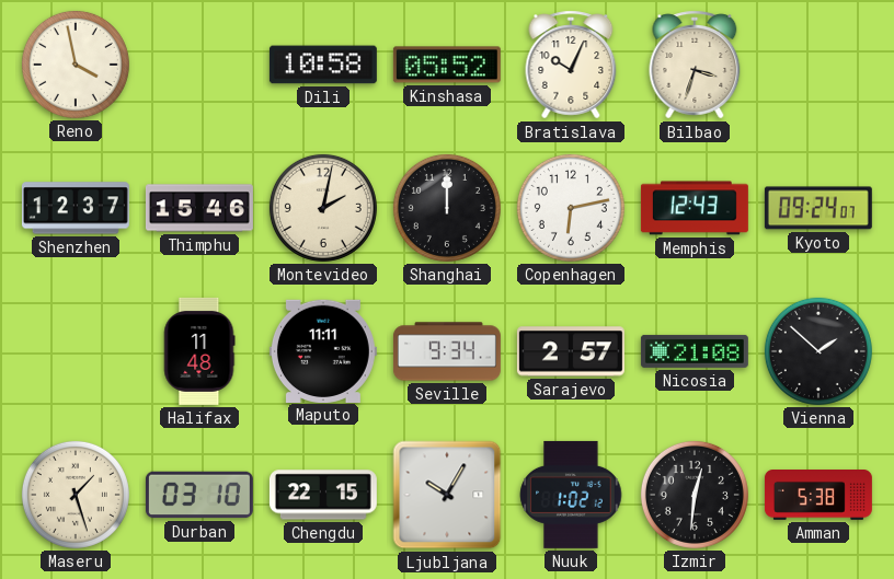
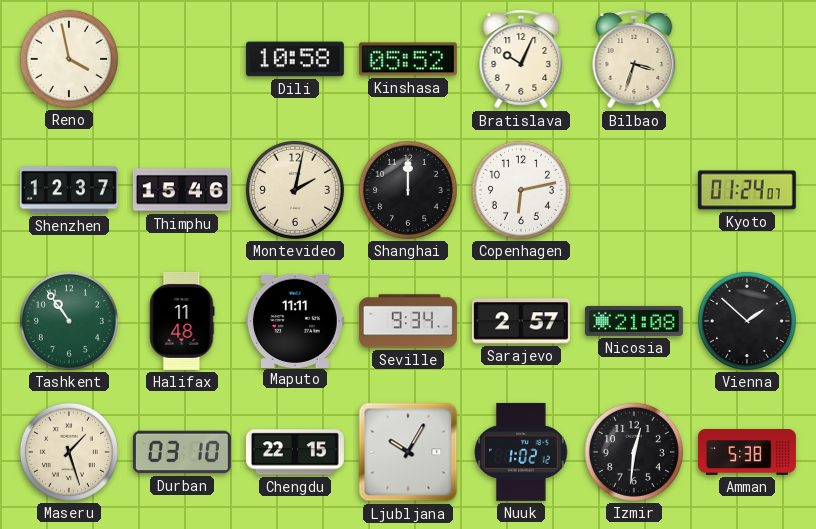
Memphis: 12:43 -> none (695, 208)
Kyoto: 09:24 -> 01:24 (747, 190)
Tashkent: none -> 10:54 (69, 321)
